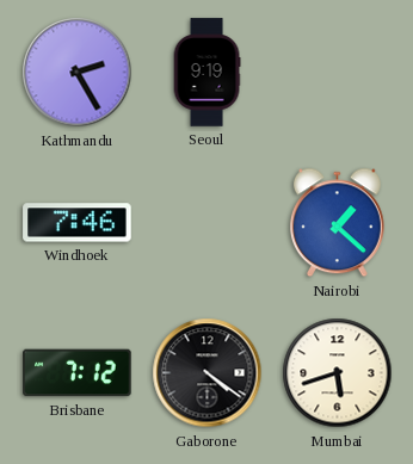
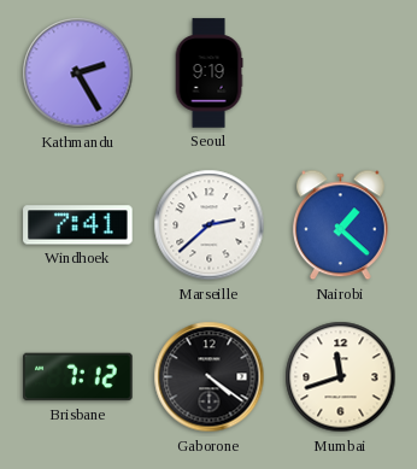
Windhoek: 7:46 -> 7:41 (78, 225)
Marseille: none -> 2:38 (210, 225)
Mumbai: 5:42 -> 11:42 (341, 377)
